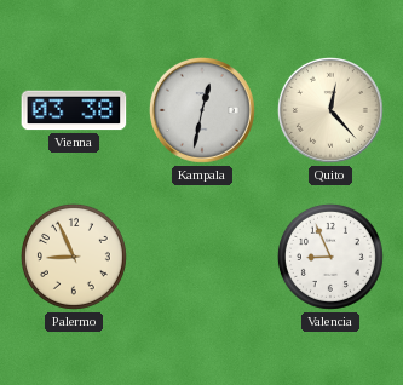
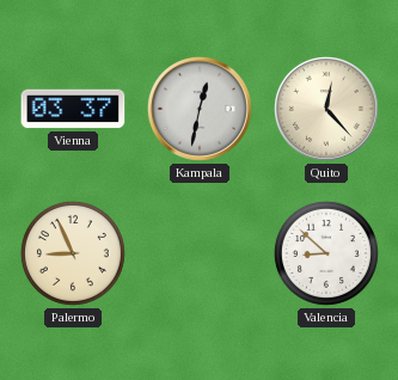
Vienna: 03:38 -> 03:37 (73, 109)
Valencia: 8:56 -> 8:52 (326, 253)
